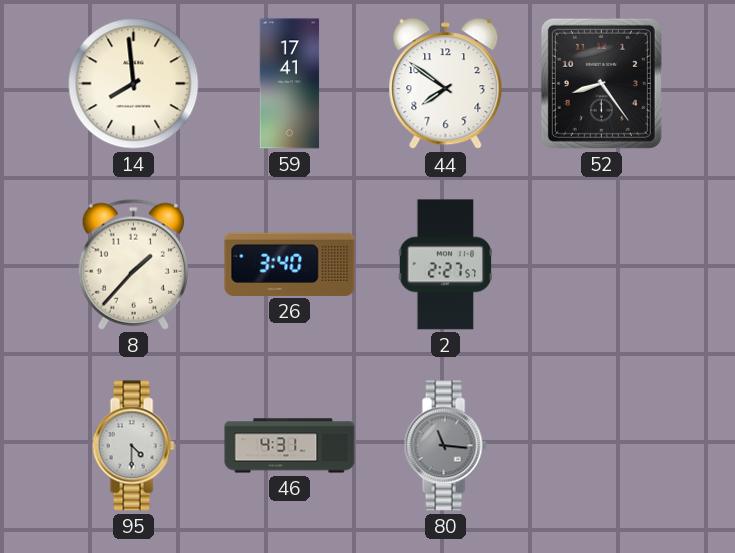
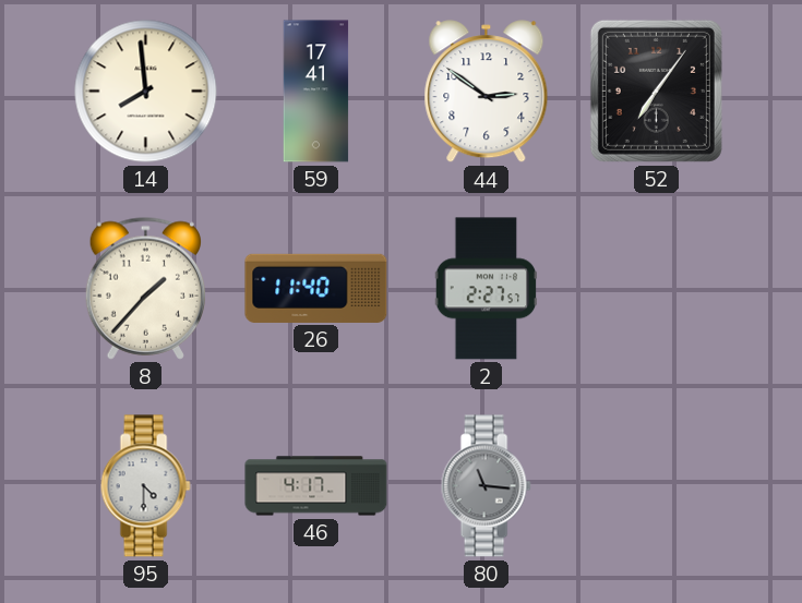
44: 7:51 -> 2:51 (487, 92)
52: 8:24 -> 7:06 (656, 91)
26: 3:40 -> 11:40 (316, 288)
46: 4:31 -> 4:17 (316, 486)
